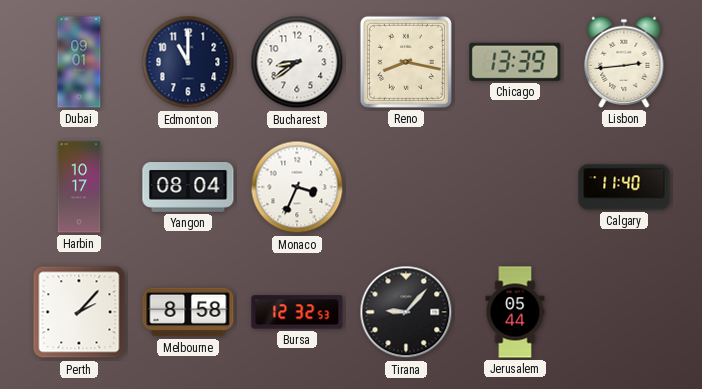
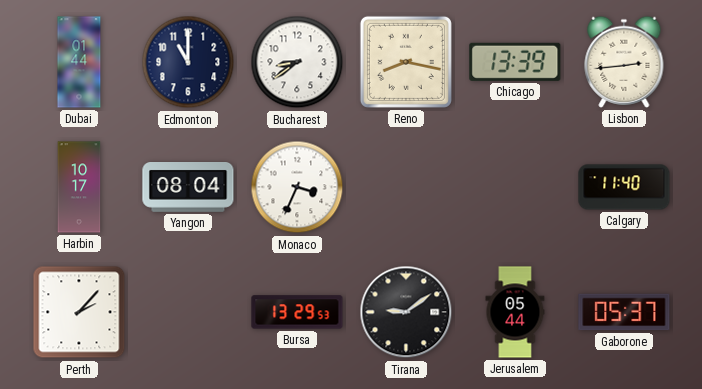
Dubai: 09:01 -> 01:44 (79, 62)
Melbourne: 8:58 -> none (188, 312)
Bursa: 12:32 -> 13:29 (297, 312)
Tirana: 9:07 -> 9:09 (406, 312)
Gaborone: none -> 05:37 (624, 312)
